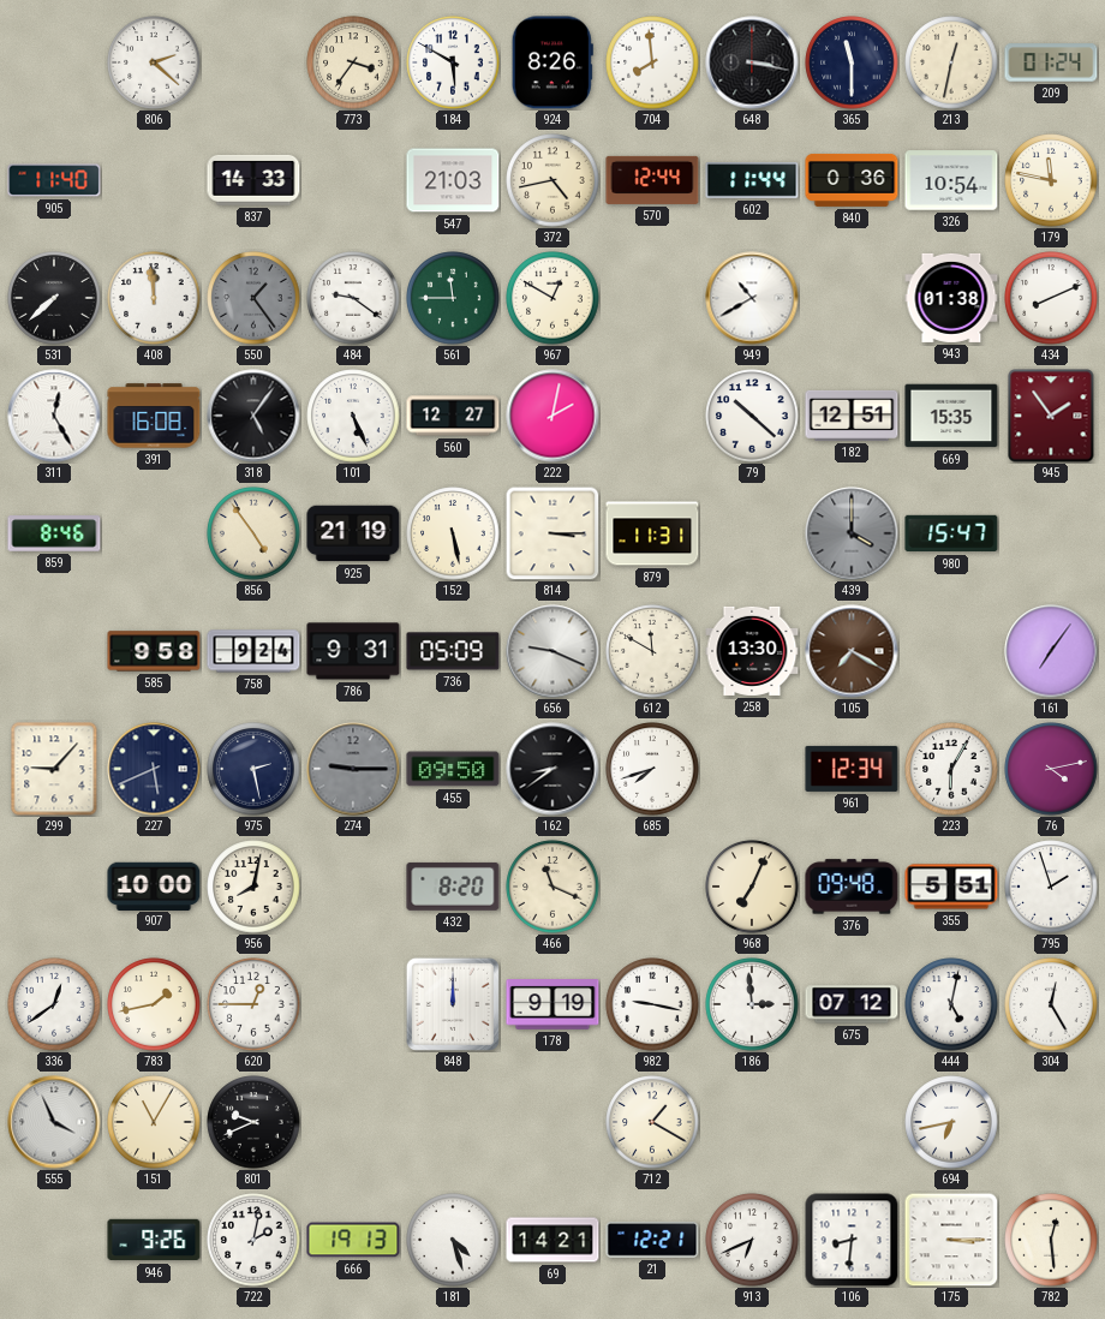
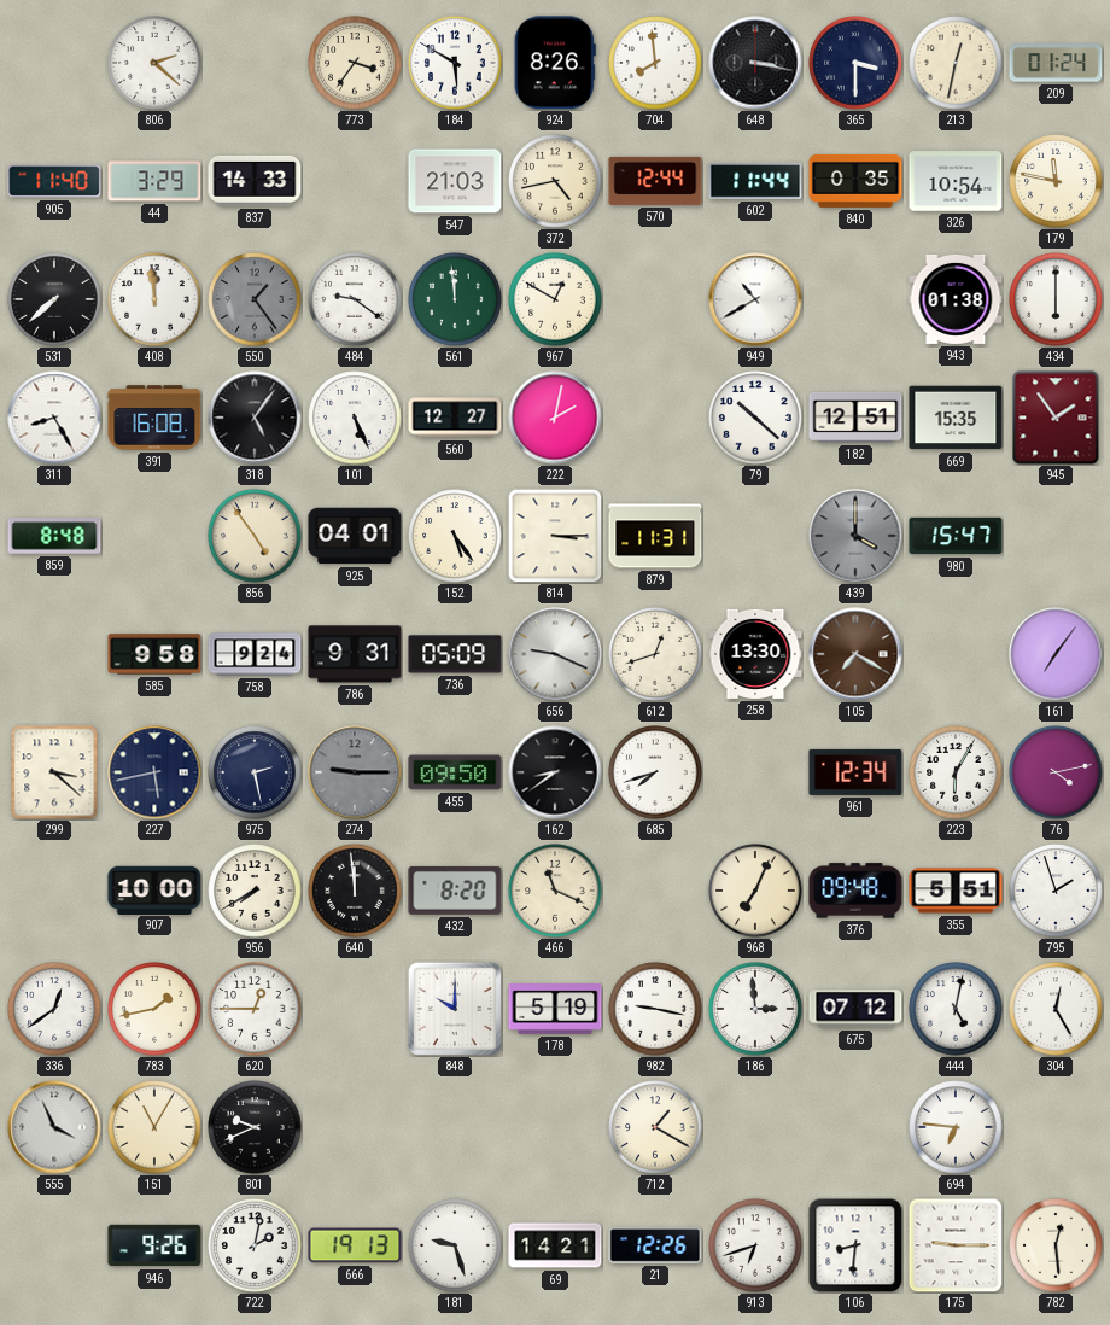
365: 11:30 -> 3:30 (855, 63)
44: none -> 3:29 (154, 181)
840: 0:36 -> 0:35 (855, 181)
561: 11:45 -> 11:59 (455, 299)
434: 8:11 -> 6:00 (1056, 299)
311: 12:25 -> 8:25 (54, 418)
859: 8:46 -> 8:48 (54, 536)
925: 21:19 -> 04:01 (355, 536)
152: 5:28 -> 5:24 (455, 536)
612: 11:50 -> 12:42 (655, 654)
299: 9:07 -> 3:22 (54, 772)
227: 5:41 -> 5:43 (154, 772)
956: 8:02 -> 7:40 (255, 891)
640: none -> 11:59 (355, 891)
848: 12:00 -> 10:00 (455, 1009)
178: 9:19 -> 5:19 (555, 1009)
694: 6:43 -> 6:46 (956, 1127)
181: 4:27 -> 9:27 (455, 1245)
21: 12:21 -> 12:26 (655, 1245)
913: 6:41 -> 6:42 (755, 1245)
175: 3:15 -> 9:15 (956, 1245)
